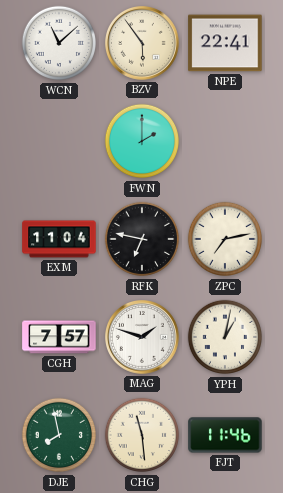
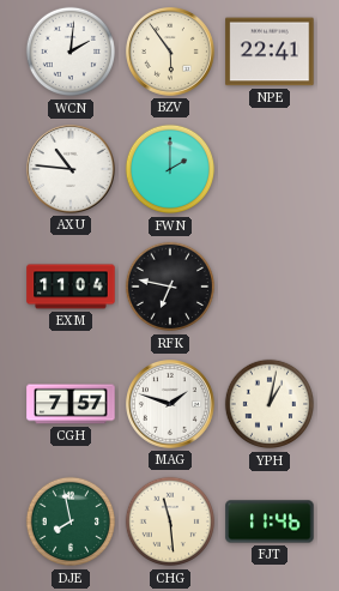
WCN: 11:08 -> 2:01 (71, 52)
AXU: none -> 10:46 (72, 170)
ZPC: 7:13 -> none (225, 239)
